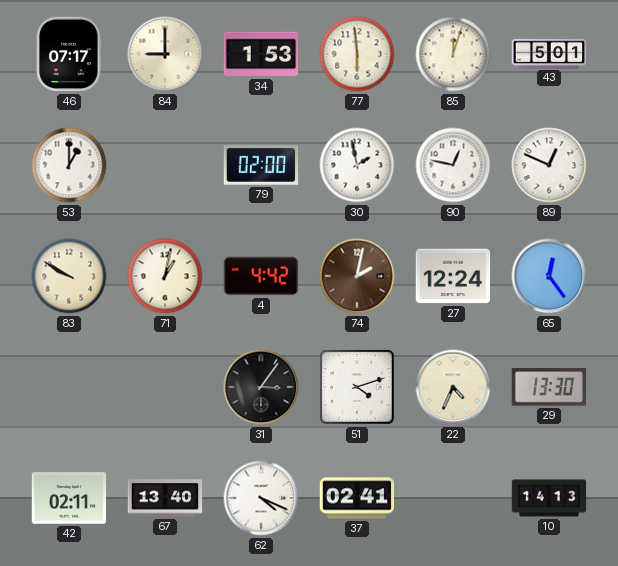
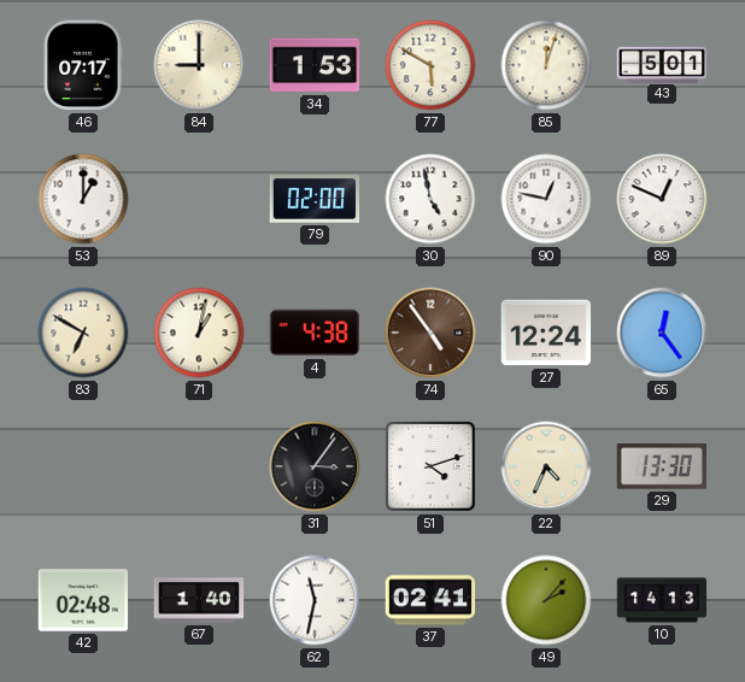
77: 5:59 -> 5:50 (430, 65)
30: 1:58 -> 4:58 (430, 199)
83: 9:50 -> 6:50 (83, 333)
4: 4:42 -> 4:38 (315, 333)
74: 2:02 -> 4:54 (430, 333)
42: 02:11 -> 02:48 (83, 600)
67: 13:40 -> 1:40 (199, 600)
62: 4:19 -> 11:32 (315, 600)
49: none -> 2:07 (546, 600)
